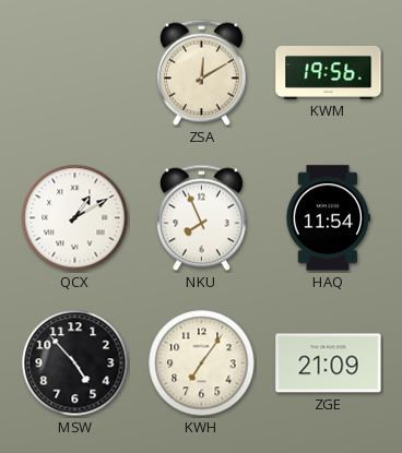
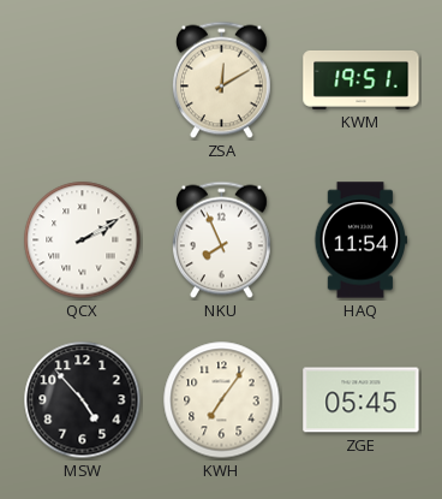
KWM: 19:56 -> 19:51 (362, 79)
QCX: 1:10 -> 2:10 (83, 240)
ZGE: 21:09 -> 05:45 (362, 400)
